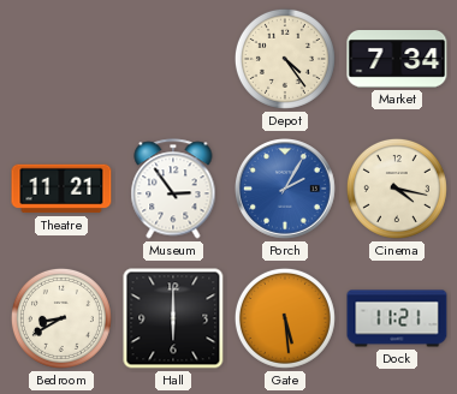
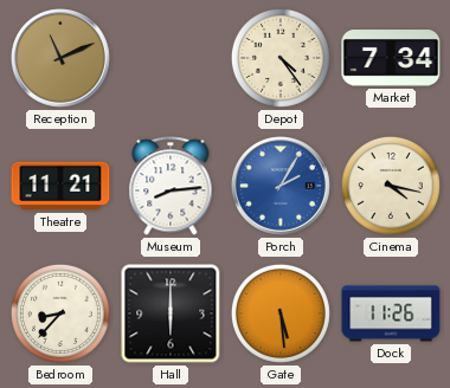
Reception: none -> 11:11 (62, 59)
Museum: 2:54 -> 8:14 (171, 186)
Bedroom: 8:40 -> 8:37 (60, 313)
Dock: 11:21 -> 11:26 (391, 313)
